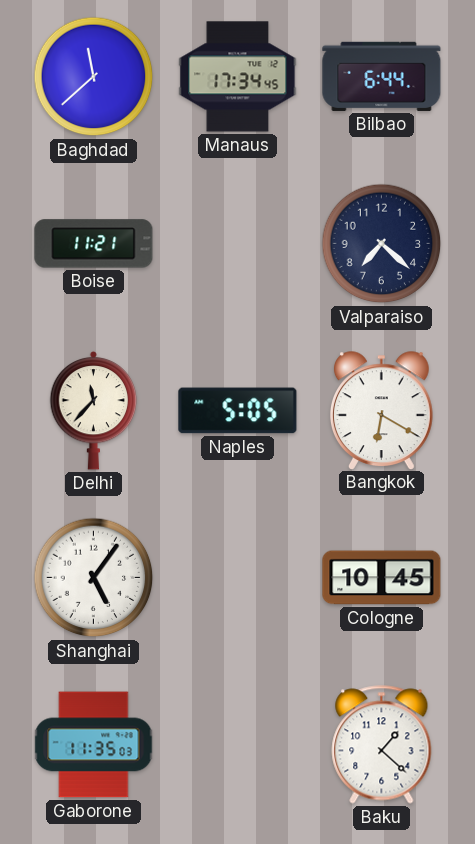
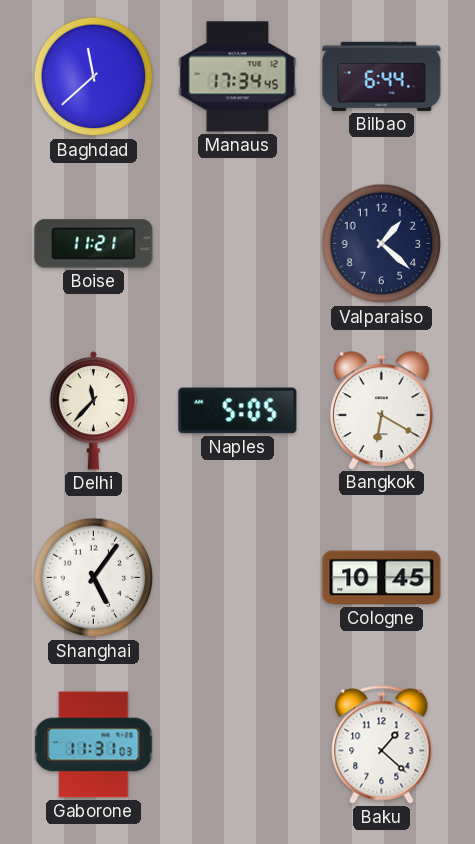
Valparaiso: 7:22 -> 1:22 (382, 244)
Gaborone: 11:35 -> 11:31 (94, 745)
